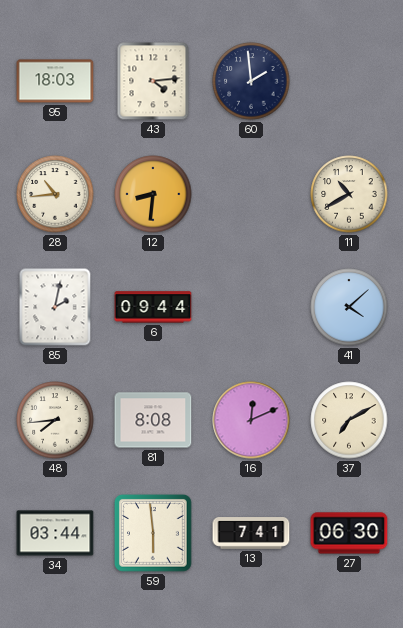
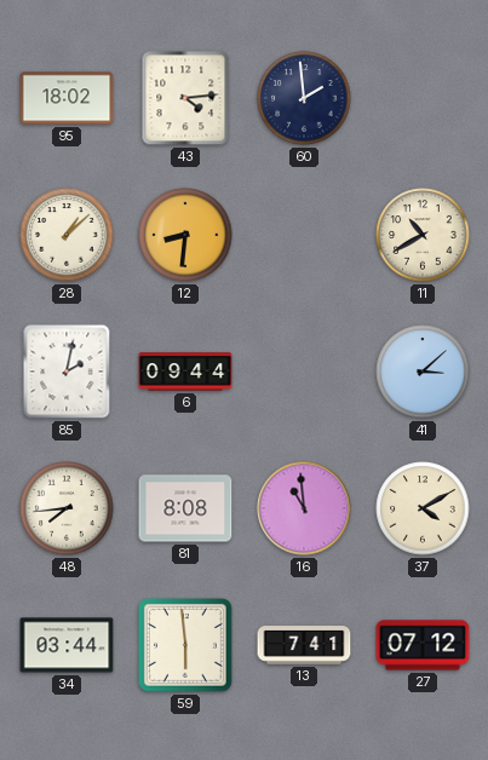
95: 18:03 -> 18:02 (67, 98)
28: 10:44 -> 1:08 (67, 235)
41: 4:08 -> 3:08 (423, 372)
16: 12:11 -> 10:59 (304, 508)
37: 7:10 -> 4:10 (423, 508)
27: 06:30 -> 07:12 (423, 645)
